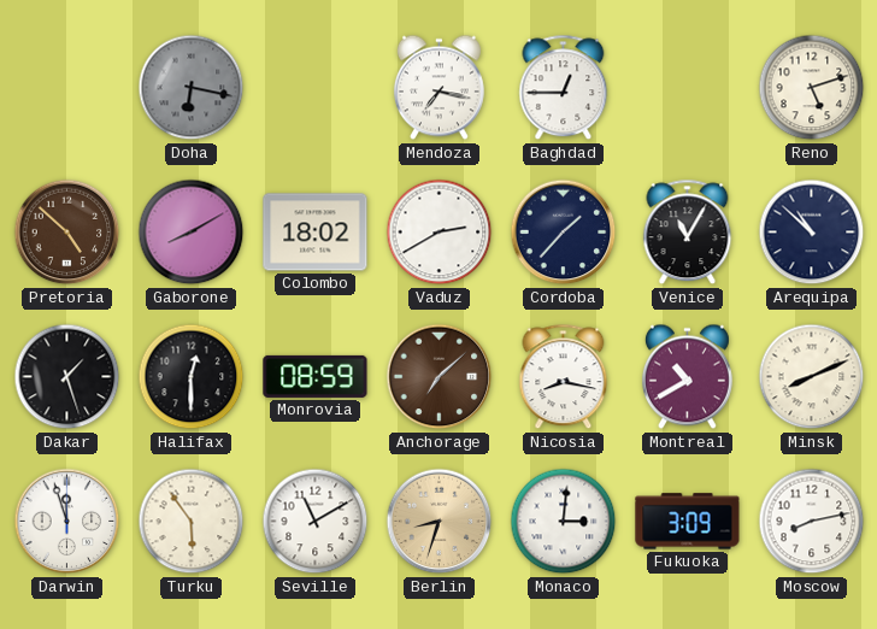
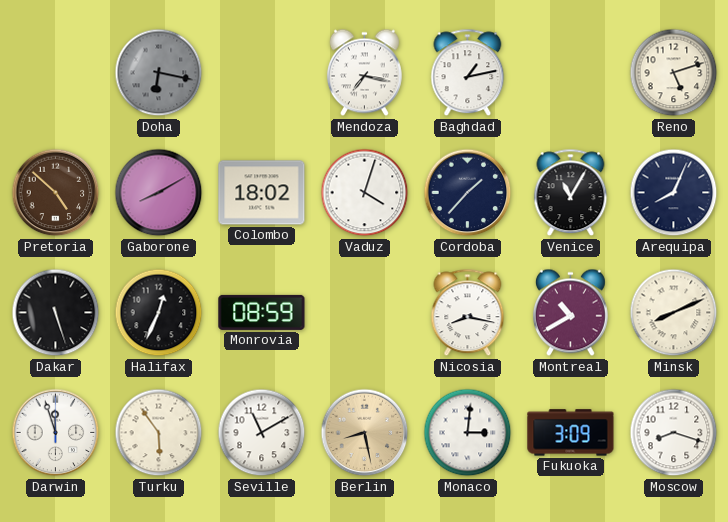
Baghdad: 12:45 -> 1:13 (468, 73)
Vaduz: 2:40 -> 4:03 (365, 193)
Arequipa: 10:52 -> 8:04 (674, 193)
Dakar: 1:27 -> 5:27 (56, 313)
Halifax: 12:30 -> 12:34 (159, 313)
Anchorage: 7:08 -> none (440, 377)
Berlin: 8:33 -> 8:28 (365, 433)
Moscow: 8:13 -> 8:18 (674, 433)
